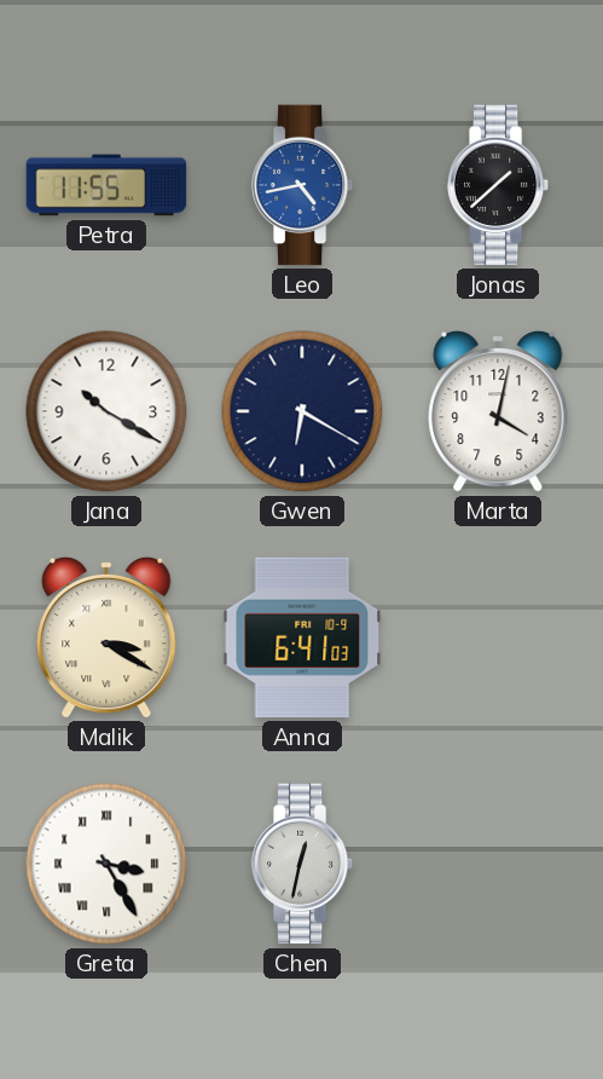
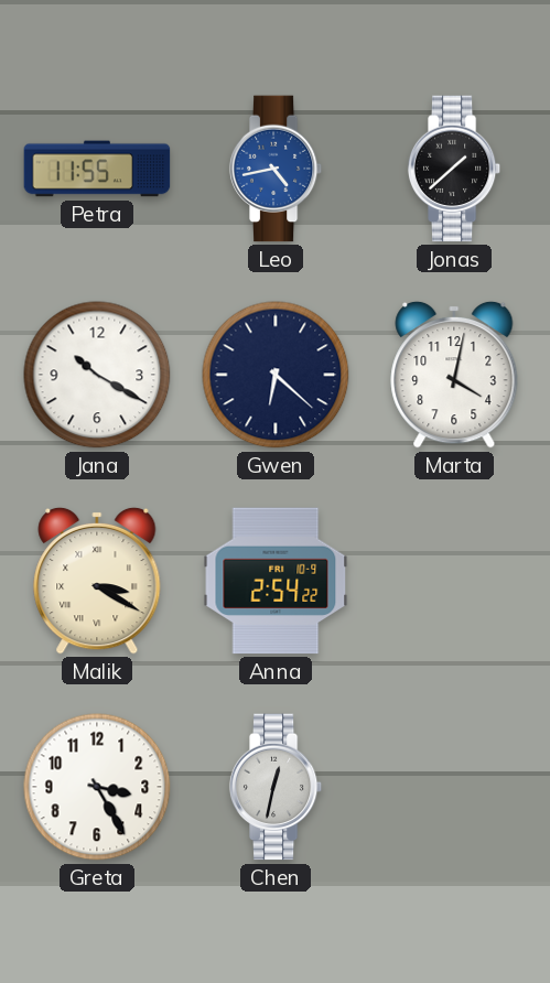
Gwen: 6:20 -> 6:22 (276, 375)
Anna: 6:41 -> 2:54 (276, 581)
Greta numerals: Roman -> Arabic (97, 787)
